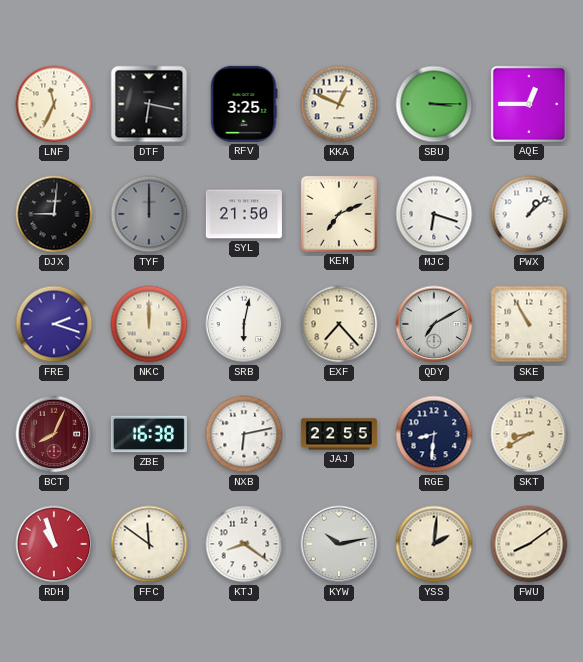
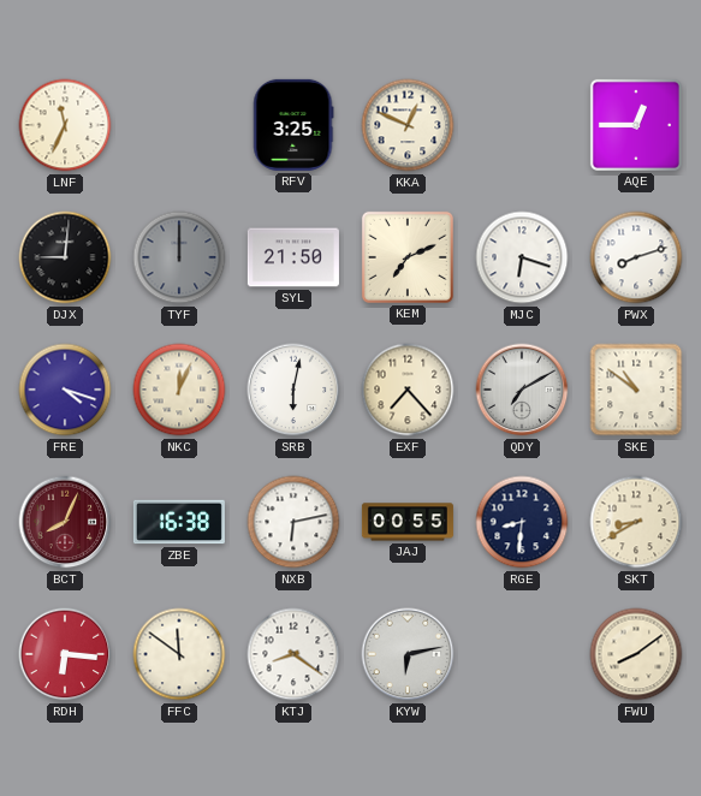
DTF: 6:17 -> none (149, 104)
SBU: 3:15 -> none (434, 104)
PWX: 1:08 -> 8:12 (636, 257)
FRE: 2:18 -> 4:18 (65, 390)
NKC: 12:00 -> 12:04 (179, 390)
SKE: 10:55 -> 10:51 (636, 390)
JAJ: 22:55 -> 00:55 (408, 522)
RDH: 10:57 -> 6:16 (65, 654)
KYW: 10:13 -> 6:13 (408, 654)
YSS: 2:01 -> none (434, 544)
